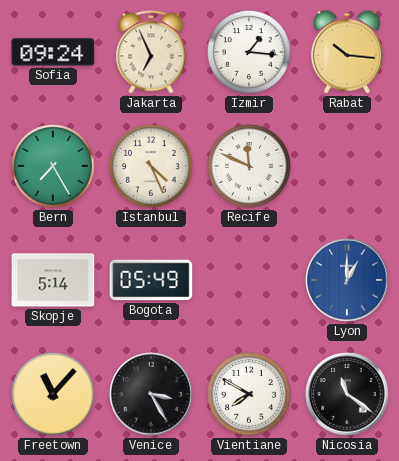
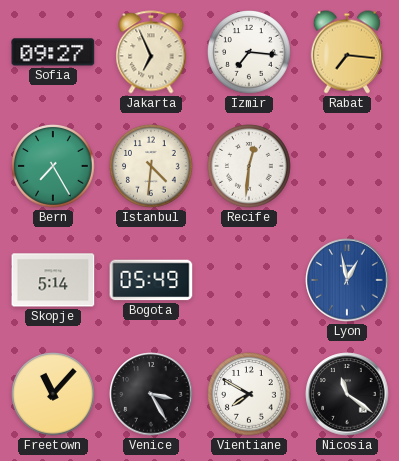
Sofia: 09:24 -> 09:27 (53, 52)
Izmir: 1:16 -> 7:16 (250, 53)
Rabat: 10:16 -> 7:16 (347, 52)
Istanbul: 4:26 -> 4:31 (152, 167)
Recife: 11:49 -> 12:31 (250, 167)
Lyon: 1:00 -> 12:58 (347, 280)
